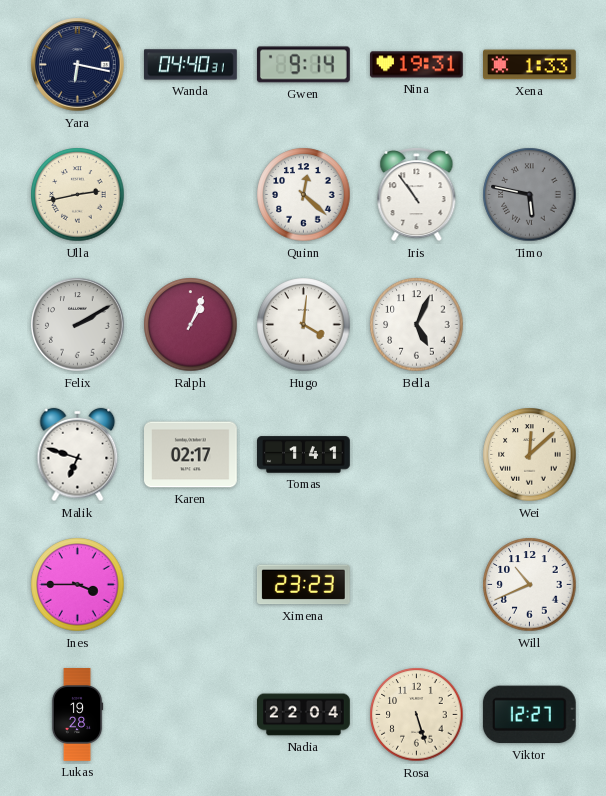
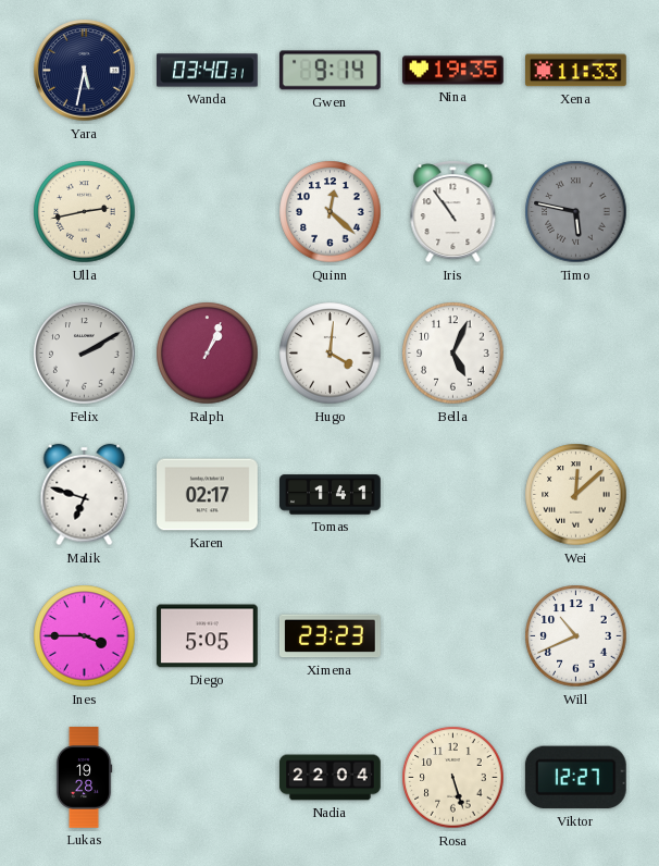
Yara: 6:17 -> 5:32 (85, 71)
Wanda: 04:40 -> 03:40 (208, 71)
Nina: 19:31 -> 19:35 (453, 71)
Xena: 1:33 -> 11:33 (576, 71)
Diego: none -> 5:05 (207, 636)
